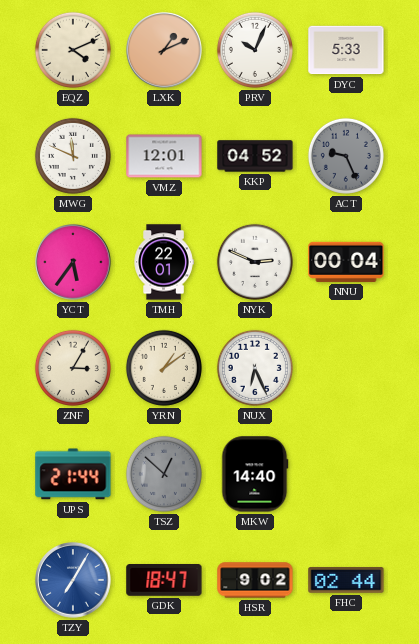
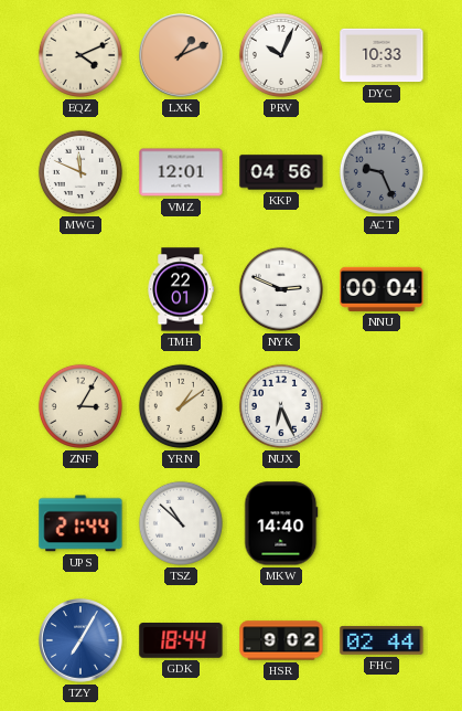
DYC: 5:33 -> 10:33 (382, 55)
KKP: 04:52 -> 04:56 (281, 172)
YCT: 5:36 -> none (73, 262)
TSZ: 12:52 -> 10:52 (181, 523)
TSZ dial: grey -> white (181, 523)
GDK: 18:47 -> 18:44 (181, 641)
